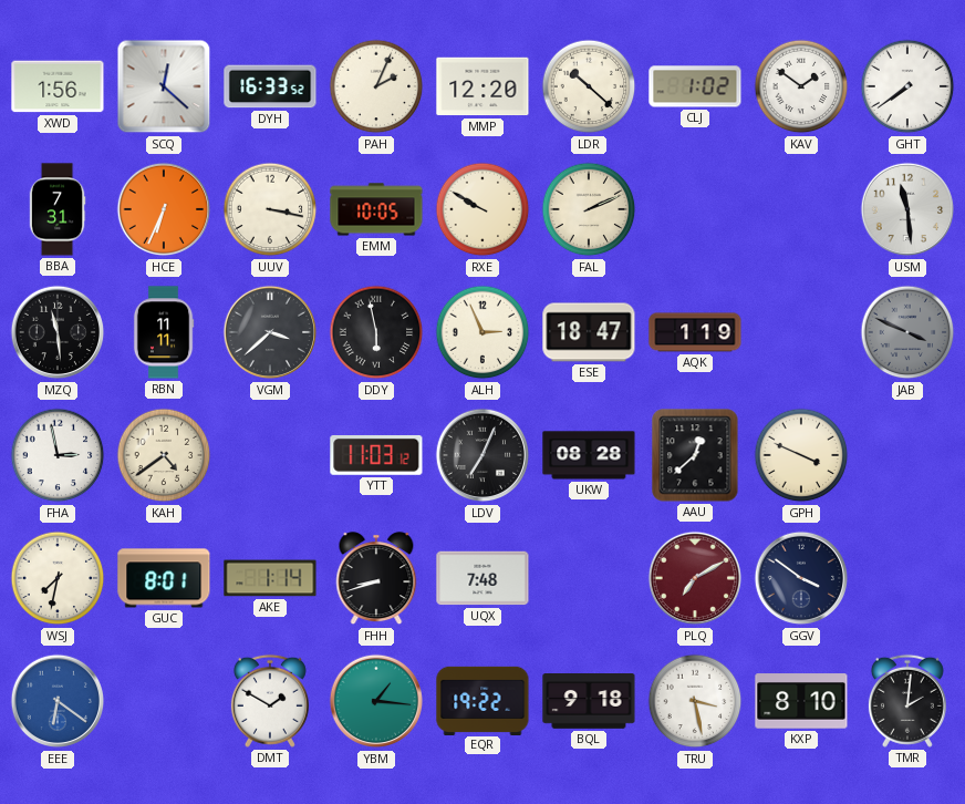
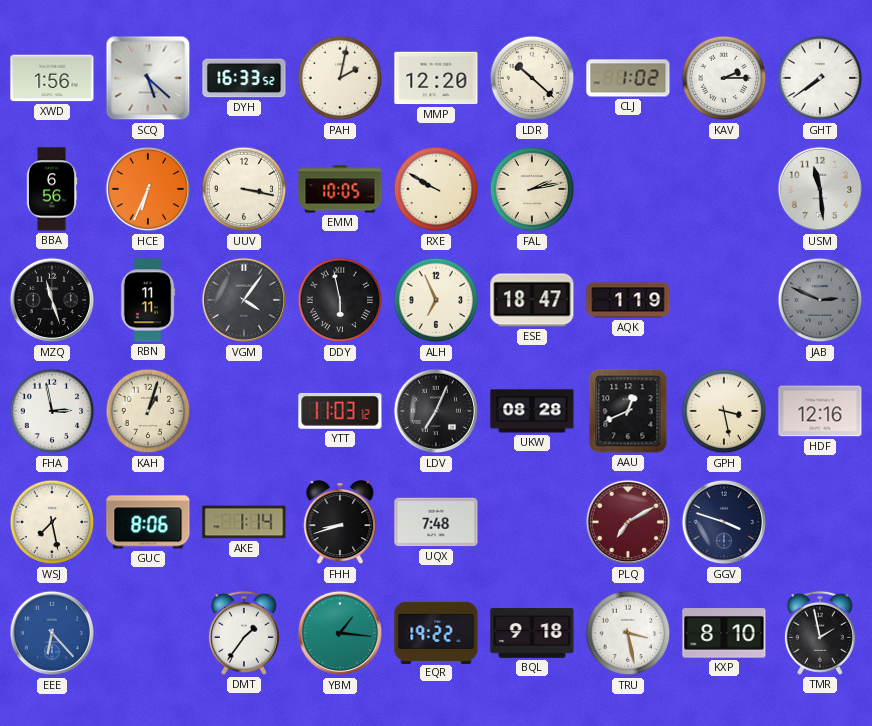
SCQ: 12:22 -> 5:22 (148, 78)
PAH: 2:04 -> 2:02 (340, 78)
KAV: 1:51 -> 2:15 (724, 78)
BBA: 7:31 -> 6:56 (52, 189)
FAL: 2:11 -> 2:13 (532, 189)
MZQ: 11:29 -> 11:27 (52, 300)
VGM: 3:38 -> 4:06 (244, 300)
ALH: 2:56 -> 6:56 (436, 300)
JAB: 3:49 -> 2:49 (820, 300)
KAH: 4:39 -> 1:03 (148, 411)
AAU: 12:38 -> 12:41 (628, 411)
GPH: 3:49 -> 3:28 (724, 411)
HDF: none -> 12:16 (820, 411)
WSJ: 7:32 -> 7:28 (52, 522)
GUC: 8:01 -> 8:06 (148, 522)
GGV: 3:51 -> 3:48 (724, 522)
EEE: 6:21 -> 6:23 (52, 633)
DMT: 1:50 -> 1:36 (244, 633)
TMR: 2:01 -> 1:58 (820, 633)
